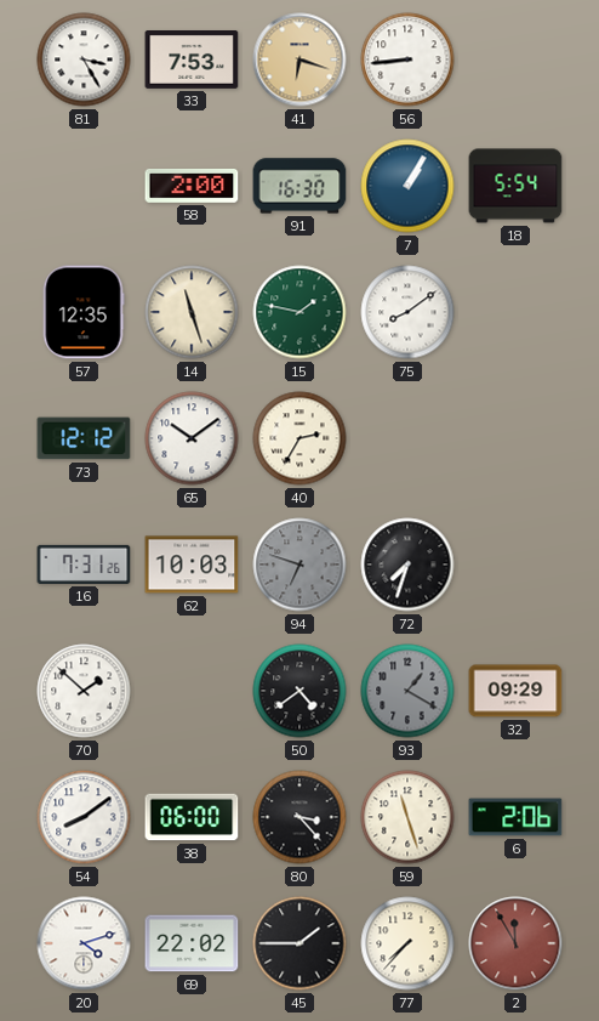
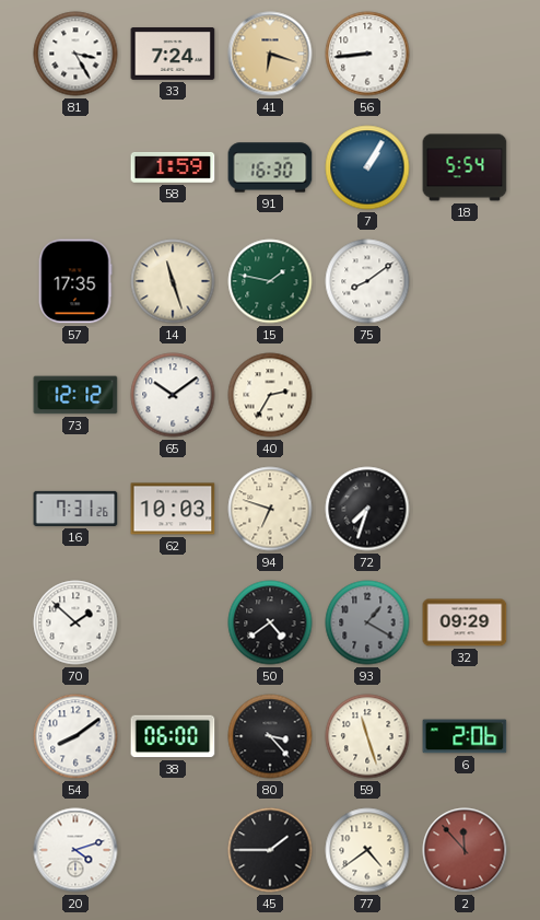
33: 7:53 -> 7:24 (173, 55)
58: 2:00 -> 1:59 (173, 167)
57: 12:35 -> 17:35 (75, 281)
94 dial: grey -> cream (270, 509)
69: 22:02 -> none (192, 943)
77: 7:37 -> 4:39 (367, 850)
2: 11:55 -> 11:53 (465, 850)
